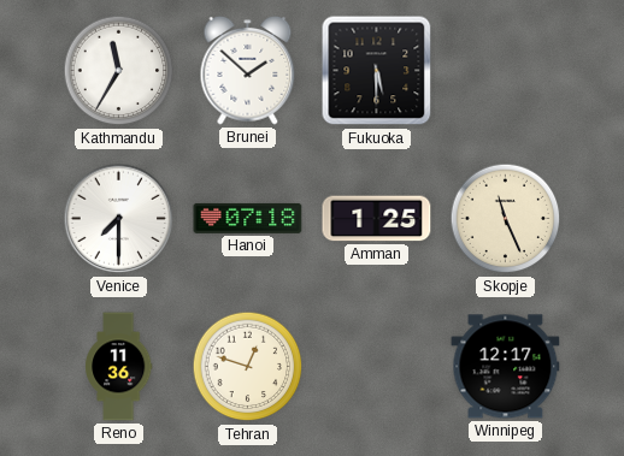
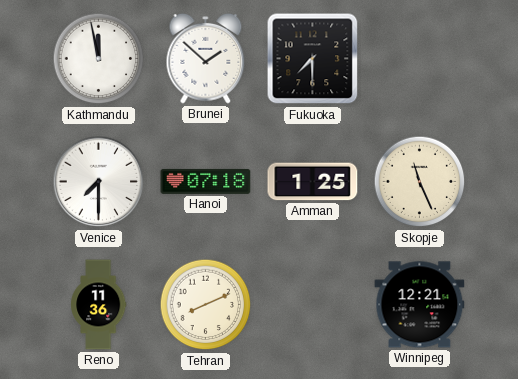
Kathmandu: 11:35 -> 11:58 (99, 59)
Fukuoka: 5:30 -> 7:30 (313, 59)
Tehran: 12:48 -> 8:11 (206, 305)
Winnipeg: 12:17 -> 12:21 (420, 305)
